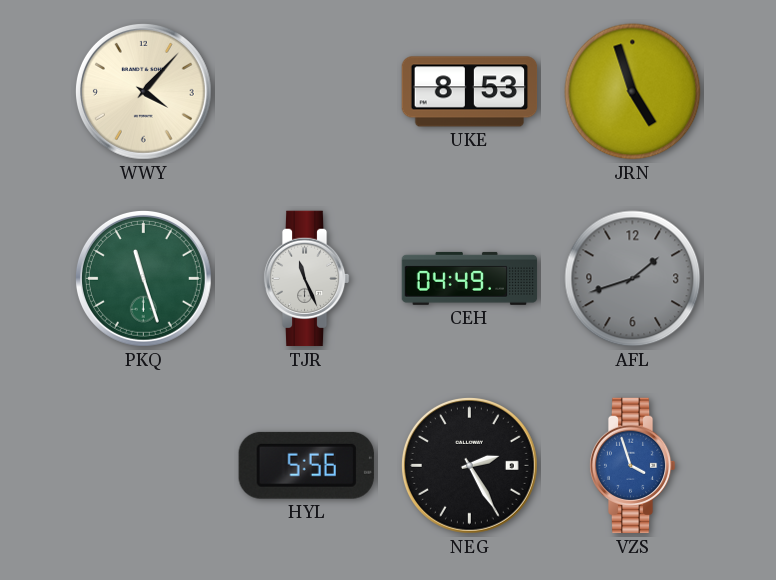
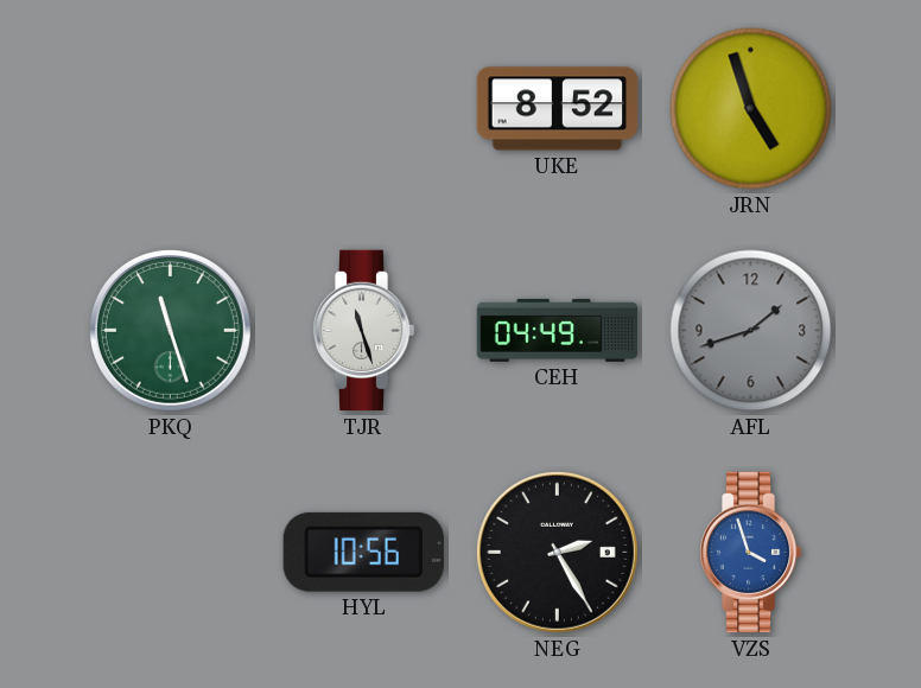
WWY: 4:07 -> none (143, 91)
UKE: 8:53 -> 8:52 (558, 109)
TJR: 11:26 -> 11:27 (363, 331)
HYL: 5:56 -> 10:56 (363, 552)
